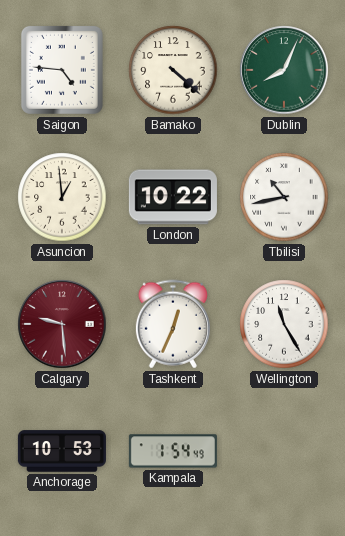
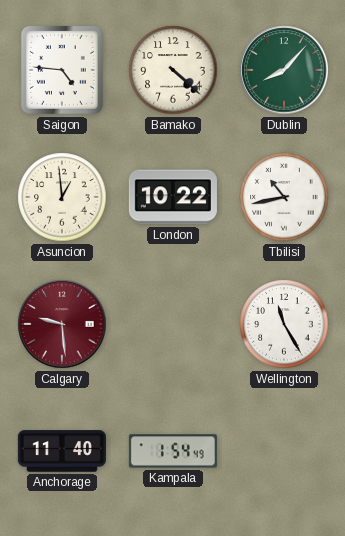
Dublin: 8:04 -> 8:07 (284, 70)
Tashkent: 12:34 -> none (173, 324)
Anchorage: 10:53 -> 11:40 (62, 451)
